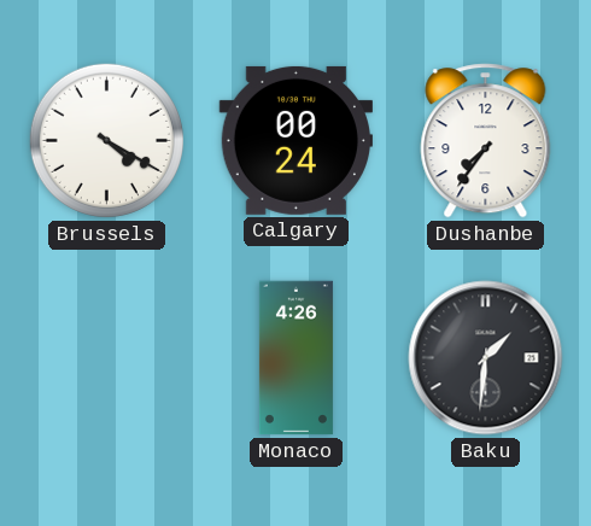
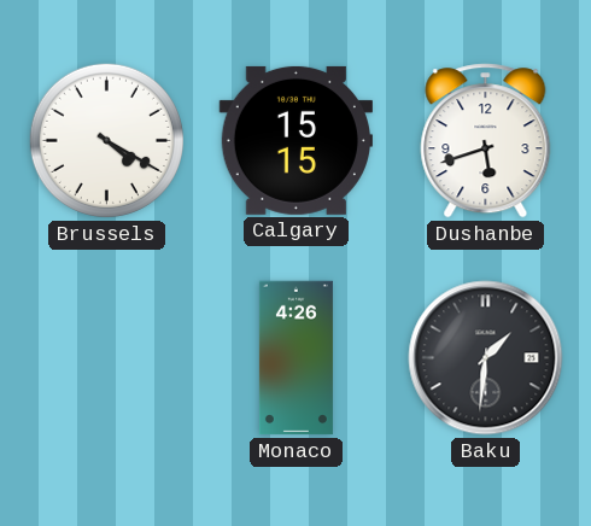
Calgary: 00:24 -> 15:15 (295, 140)
Dushanbe: 7:36 -> 5:42 (486, 141)
